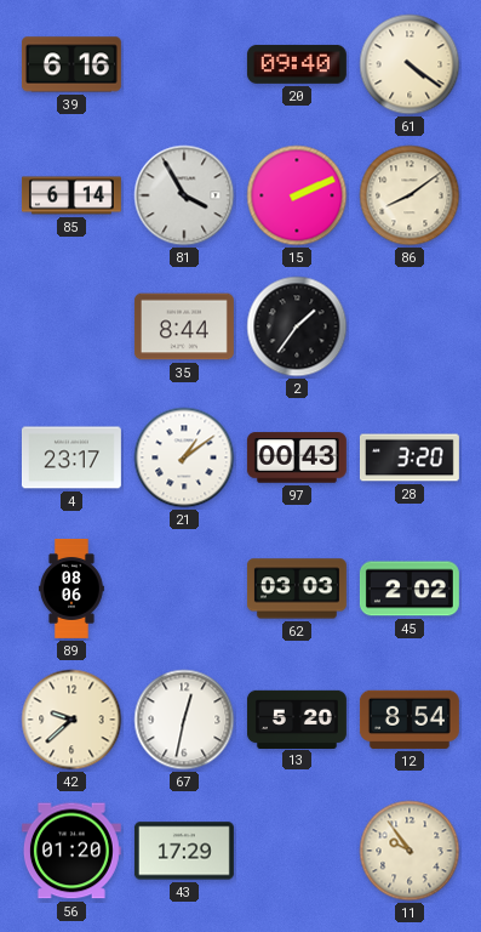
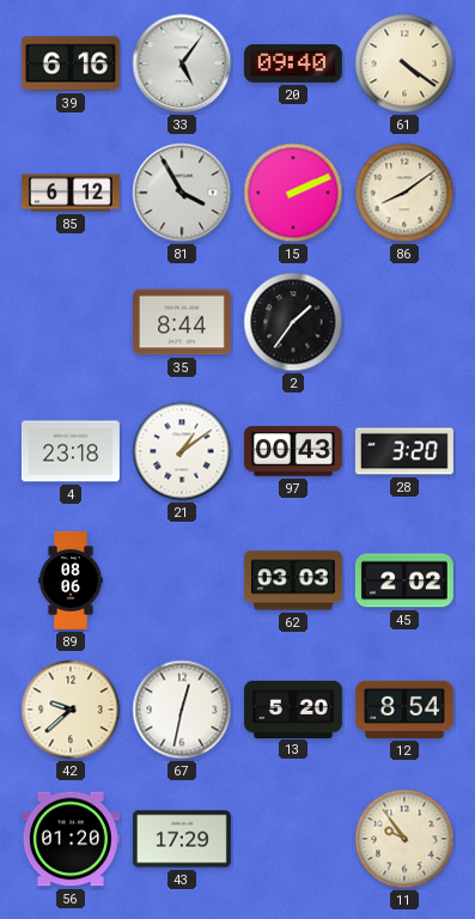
33: none -> 5:06 (182, 63)
85: 6:14 -> 6:12 (71, 193)
4: 23:17 -> 23:18 (71, 451)
